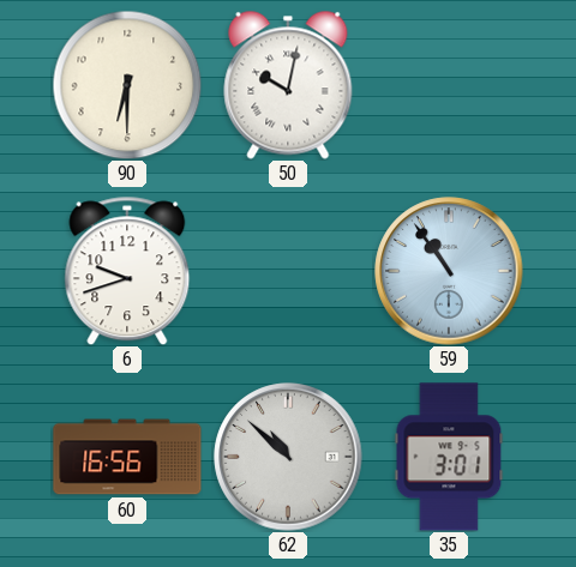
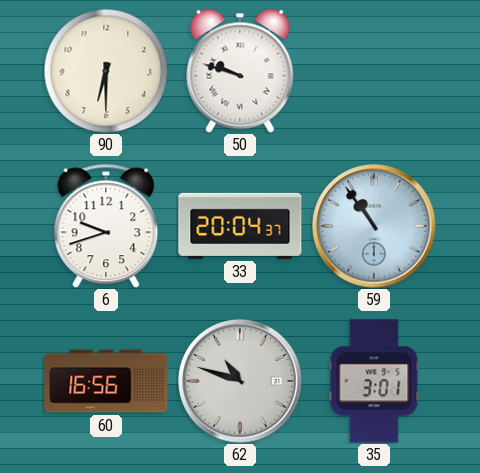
50: 10:02 -> 9:48 (240, 71)
33: none -> 20:04 (240, 226)
62: 10:52 -> 10:48 (240, 381)
